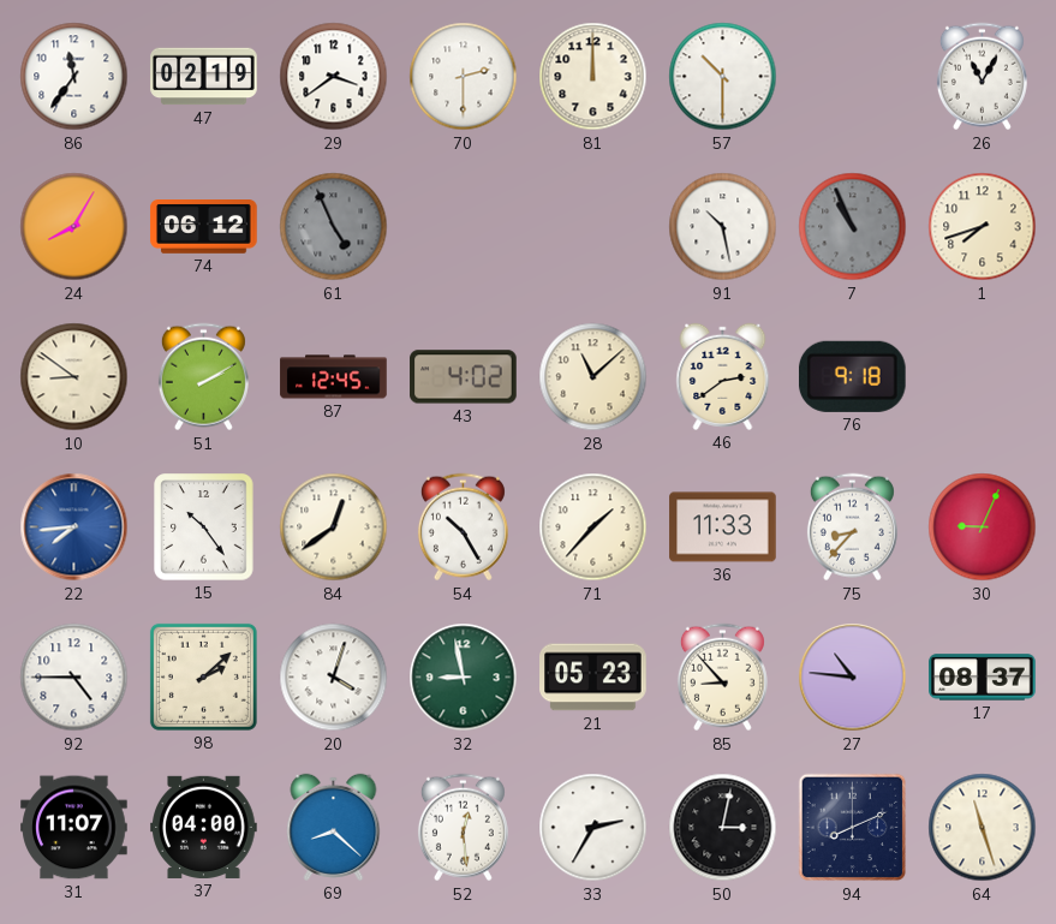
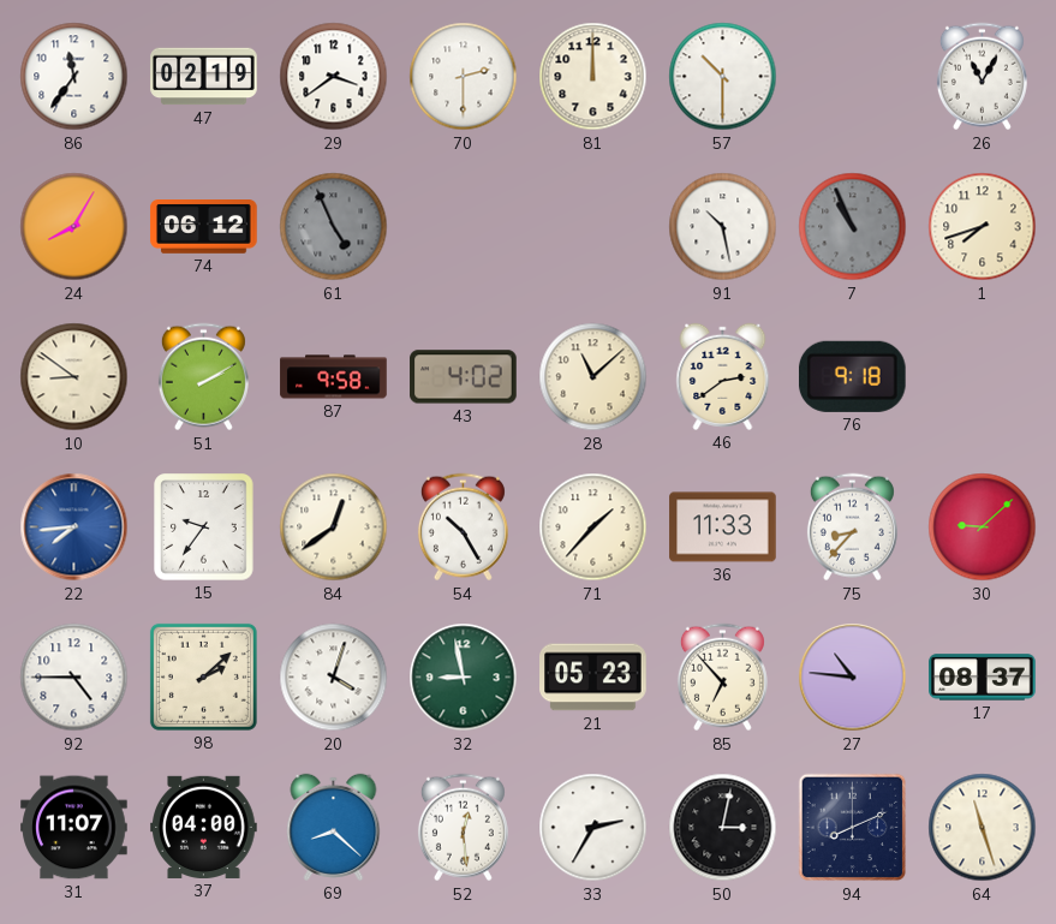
87: 12:45 -> 9:58 (334, 377)
15: 10:24 -> 9:36 (204, 527)
30: 9:04 -> 9:08 (983, 527)
85: 8:53 -> 6:53 (722, 678)
